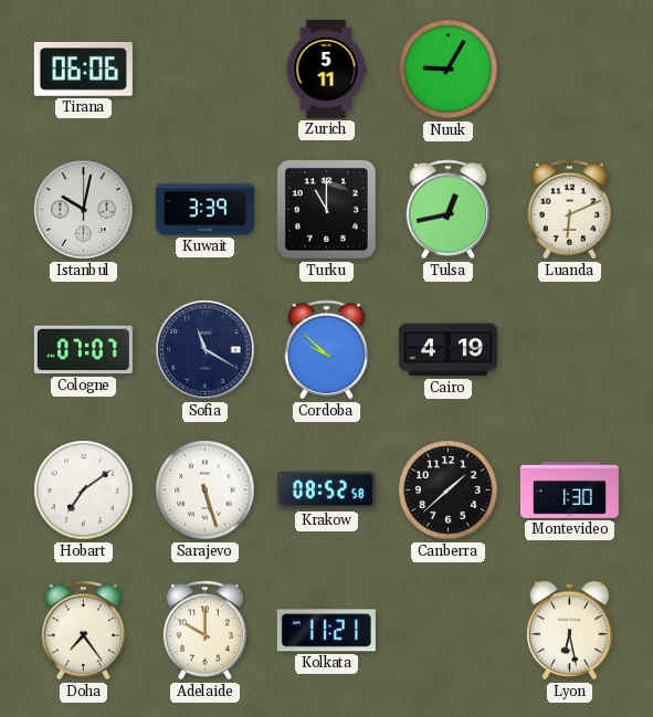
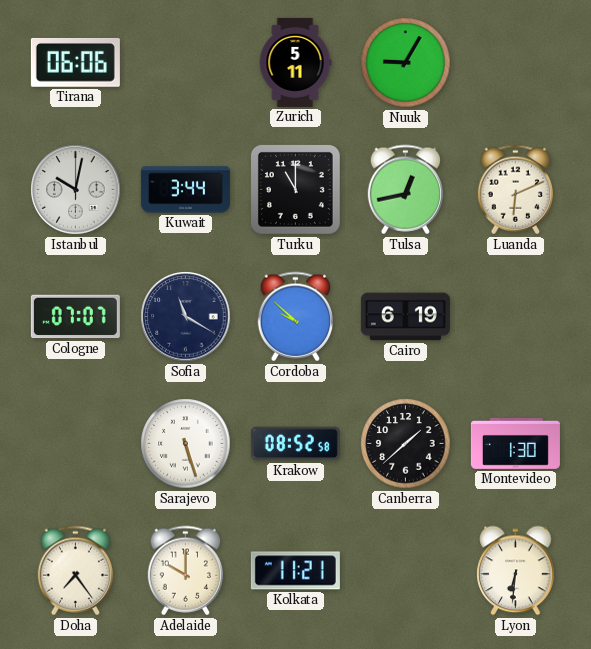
Kuwait: 3:39 -> 3:44 (185, 190)
Cairo: 4:19 -> 6:19 (405, 317)
Hobart: 7:09 -> none (84, 491)
Lyon: 6:28 -> 6:31 (516, 571)
